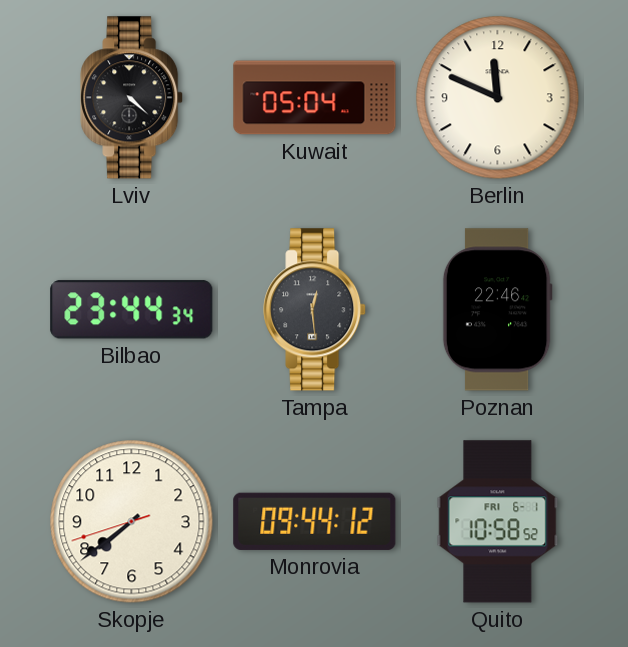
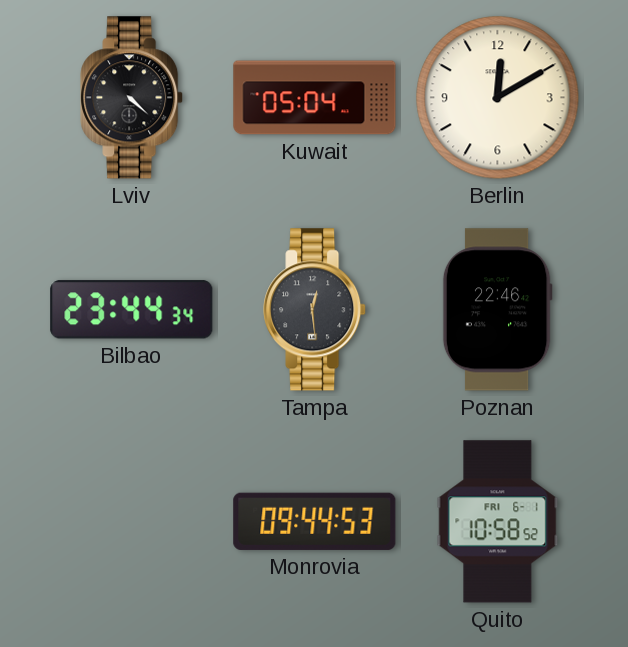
Berlin: 11:49 -> 12:10 (498, 98)
Skopje: 7:38 -> none (132, 522)
Monrovia: 09:44:12 -> 09:44:53 (315, 521)
